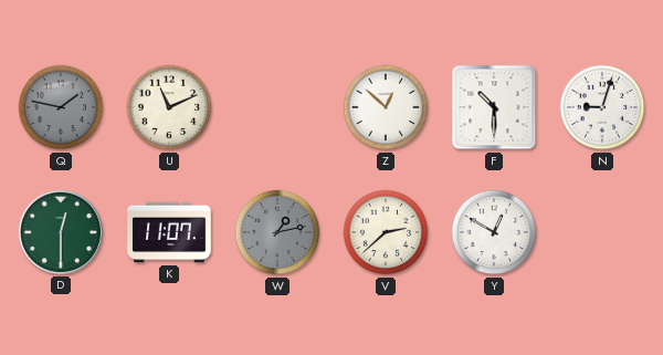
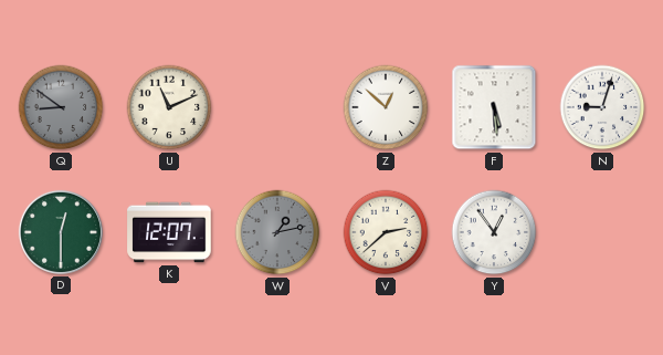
Q: 1:47 -> 8:51 (61, 107)
F: 10:30 -> 5:29 (494, 107)
K: 11:07 -> 12:07 (169, 232)
Y: 12:50 -> 12:54 (494, 232)
